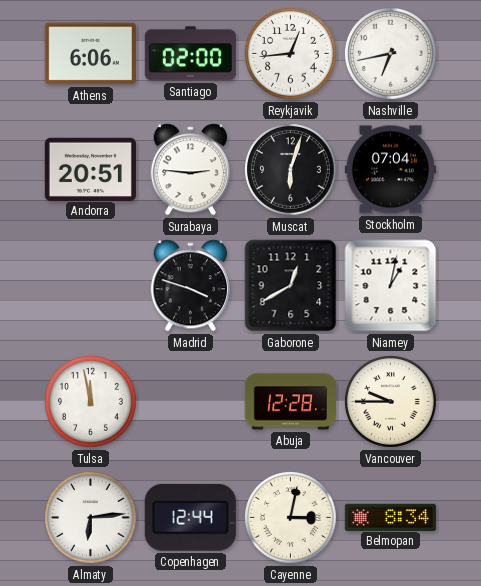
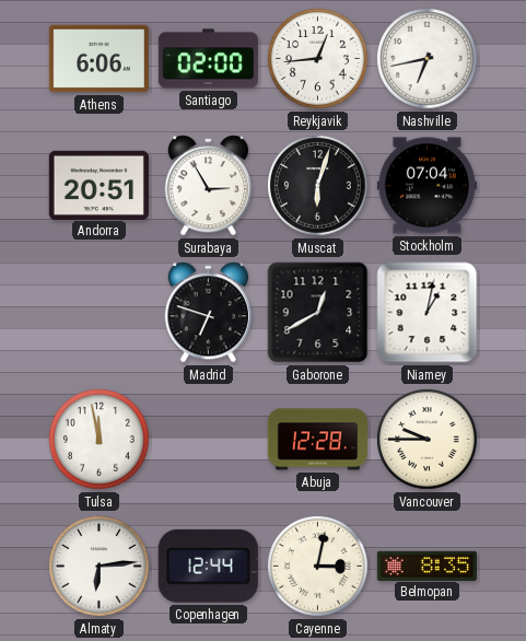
Surabaya: 2:46 -> 2:55 (208, 186)
Madrid: 3:48 -> 6:48 (208, 313)
Belmopan: 8:34 -> 8:35 (426, 566)
